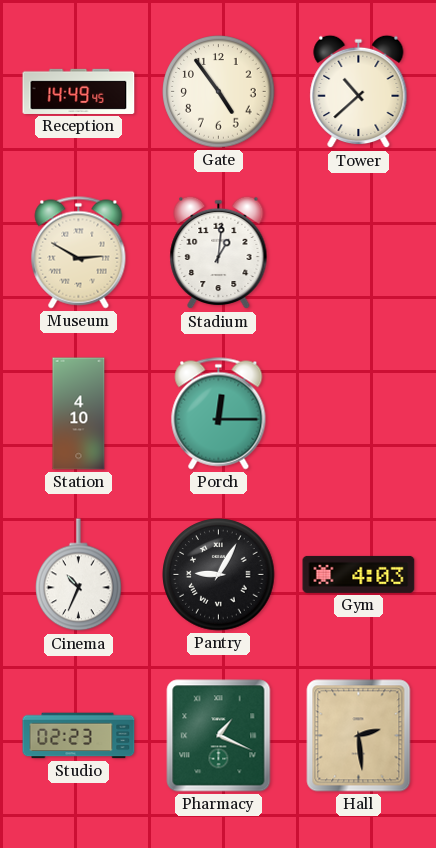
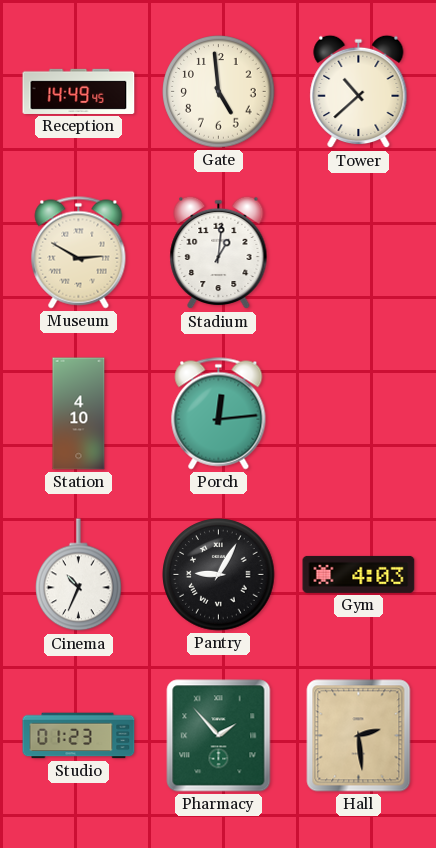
Gate: 4:54 -> 4:59 (219, 92)
Porch: 12:15 -> 12:14 (219, 414)
Studio: 02:23 -> 01:23 (79, 736)
Pharmacy: 1:19 -> 1:53 (219, 736)
